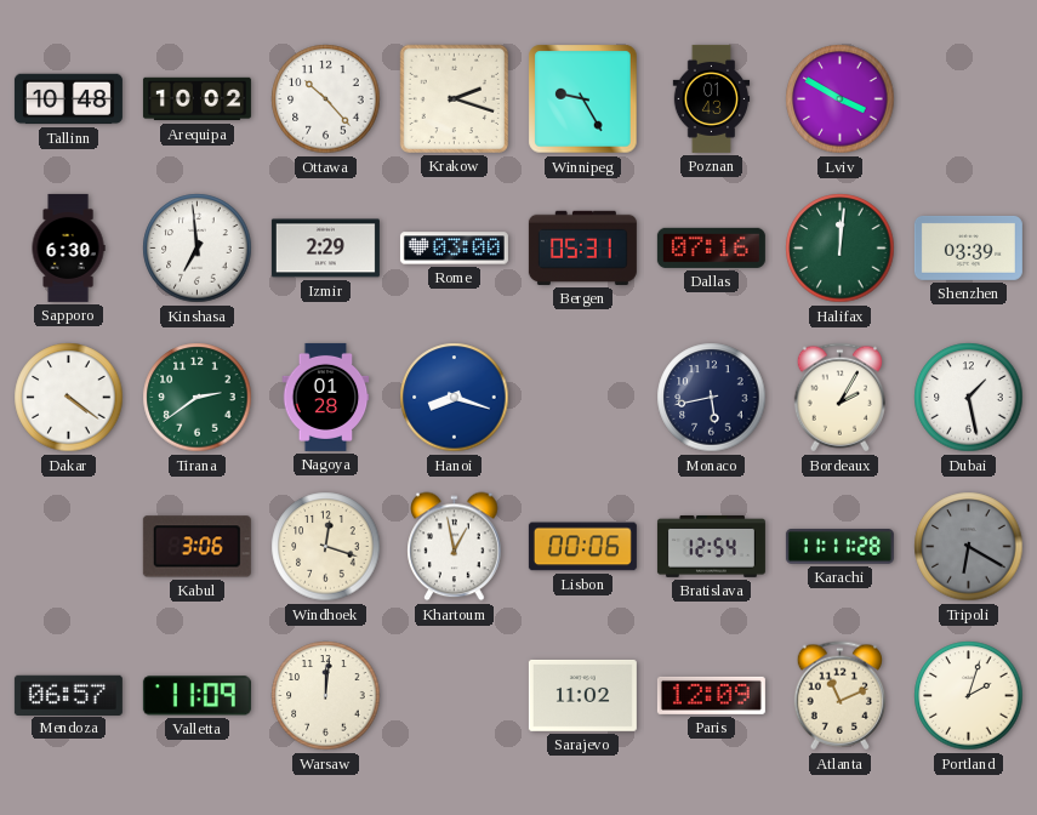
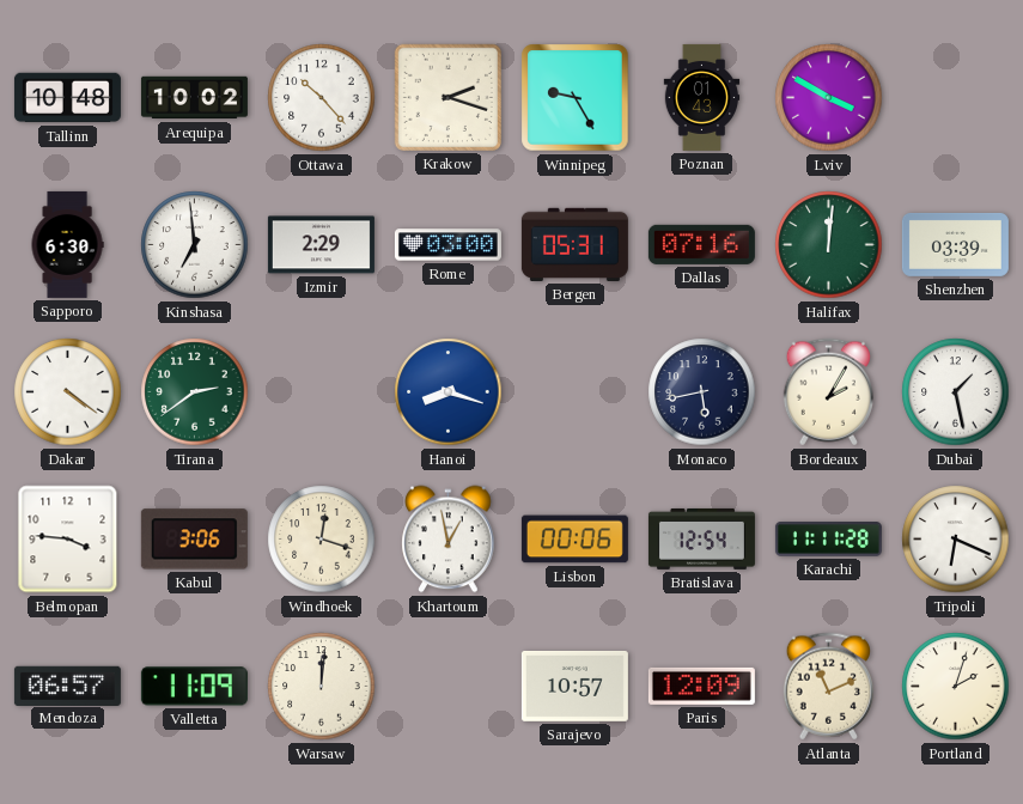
Nagoya: 01:28 -> none (326, 397)
Belmopan: none -> 3:46 (68, 540)
Tripoli: 6:20 -> 6:19 (956, 540)
Tripoli dial: grey -> white (956, 540)
Sarajevo: 11:02 -> 10:57 (574, 686)
